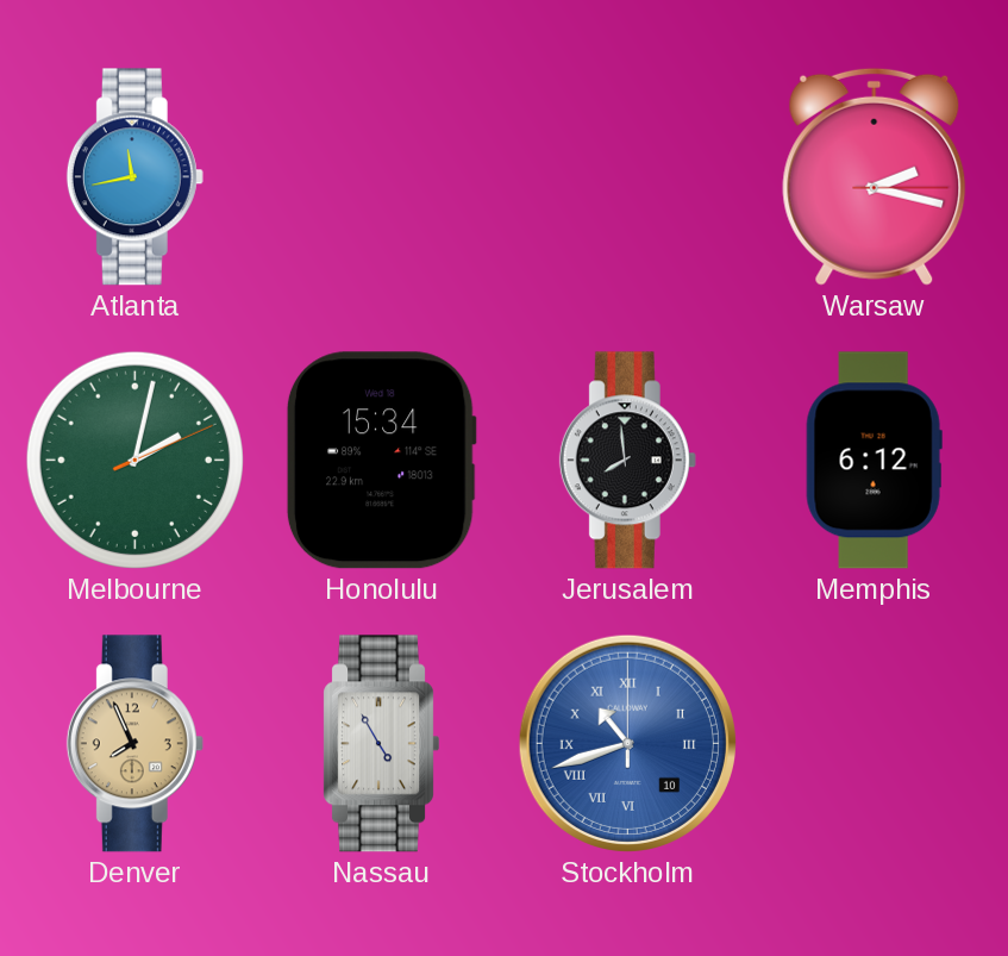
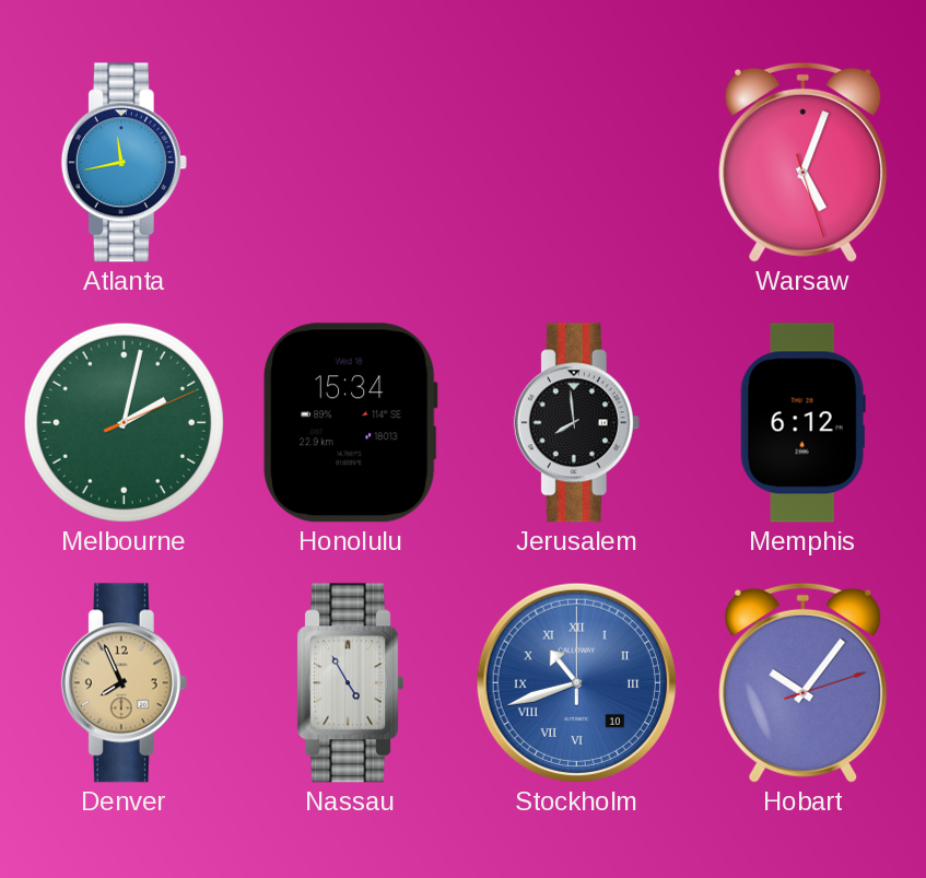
Warsaw: 2:17 -> 5:03 (804, 162)
Hobart: none -> 10:06 (804, 682)
